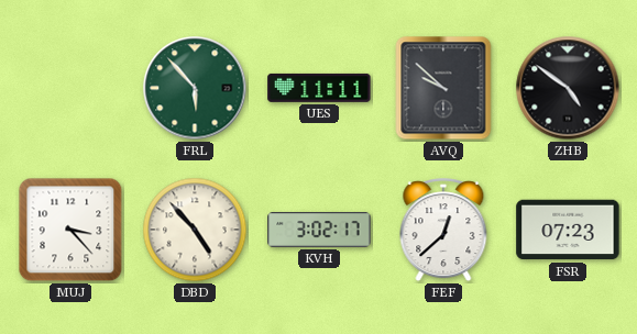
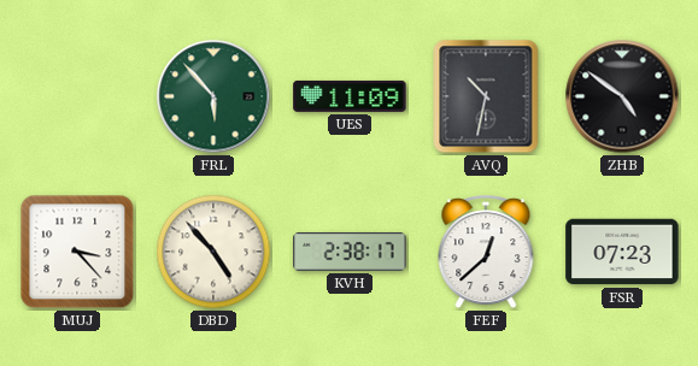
UES: 11:11 -> 11:09 (350, 96)
AVQ: 9:52 -> 10:32 (486, 96)
KVH: 3:02 -> 2:38 (350, 252)
